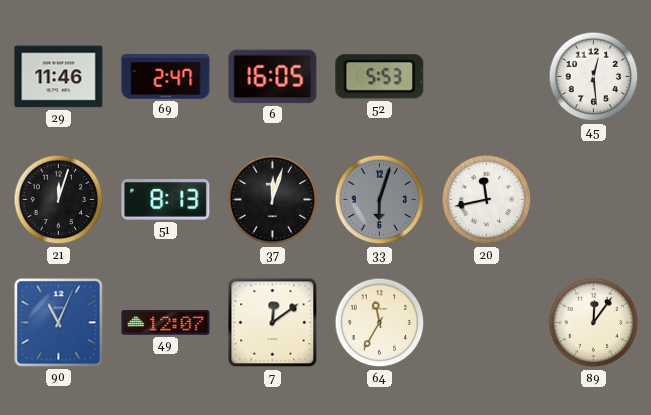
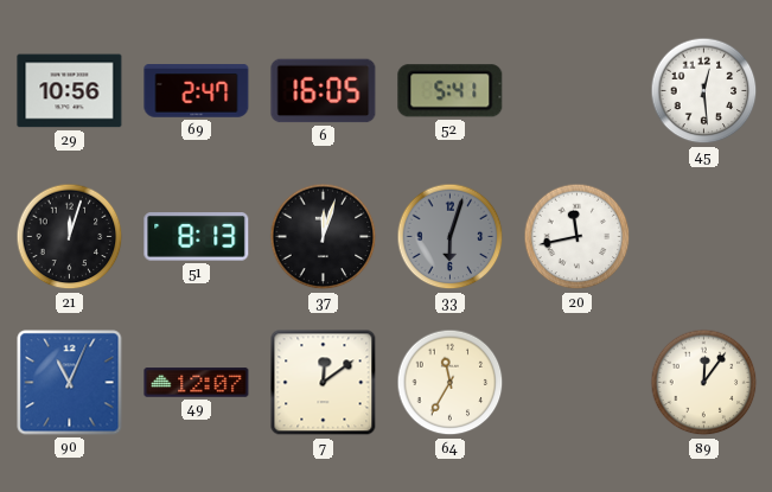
29: 11:46 -> 10:56 (70, 91)
52: 5:53 -> 5:41 (451, 91)
